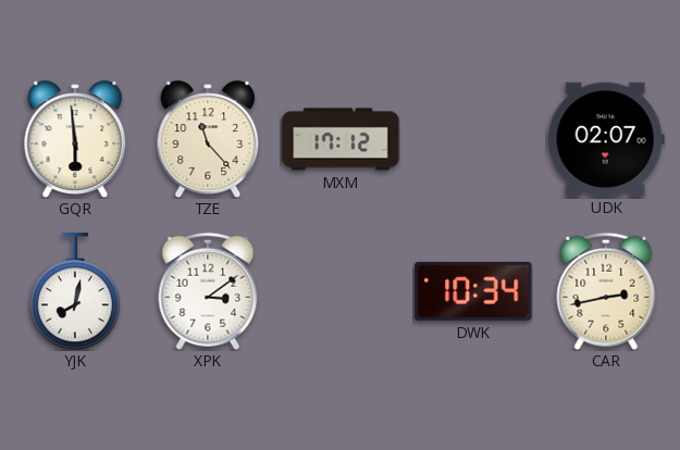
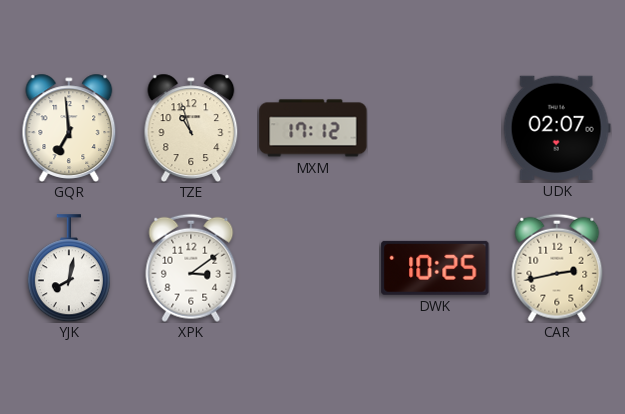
GQR: 5:59 -> 6:59 (69, 128)
TZE: 11:23 -> 10:57 (191, 128)
DWK: 10:34 -> 10:25 (435, 268)
